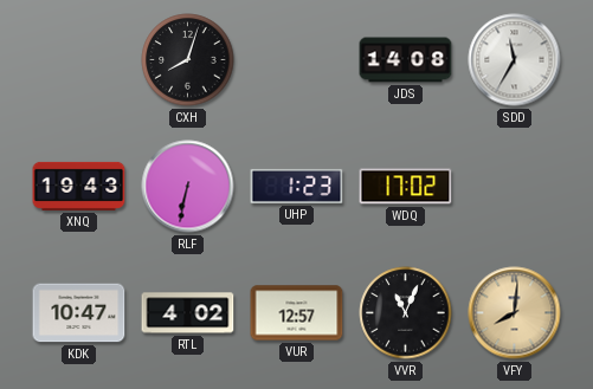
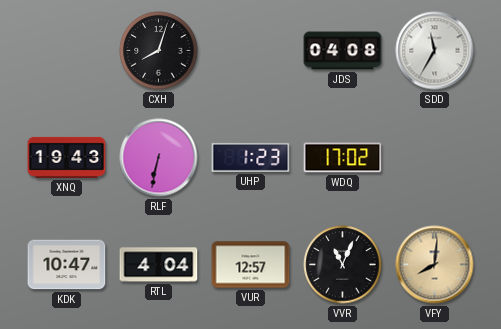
JDS: 14:08 -> 04:08 (343, 51)
RTL: 4:02 -> 4:04 (159, 265)
